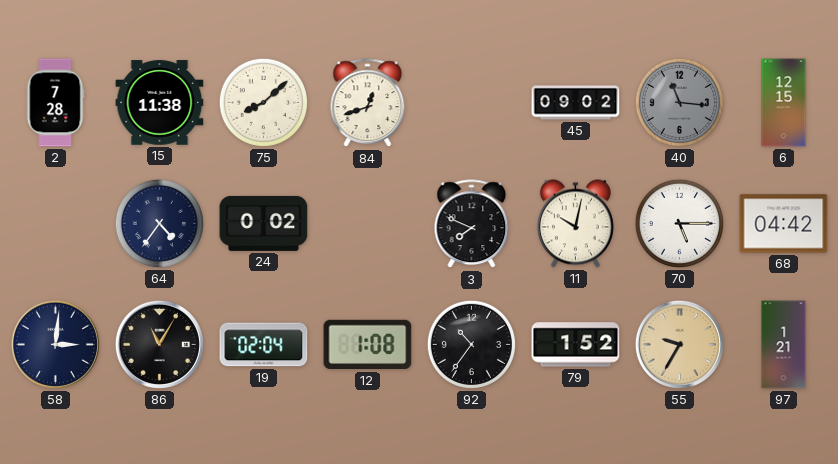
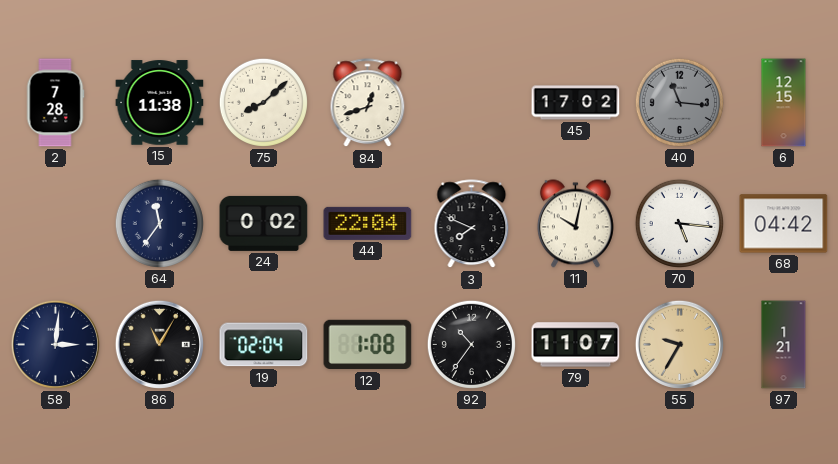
45: 09:02 -> 17:02 (576, 103)
64: 4:36 -> 11:36 (159, 223)
44: none -> 22:04 (368, 223)
70: 5:15 -> 5:16 (679, 223)
79: 1:52 -> 11:07 (576, 345)
